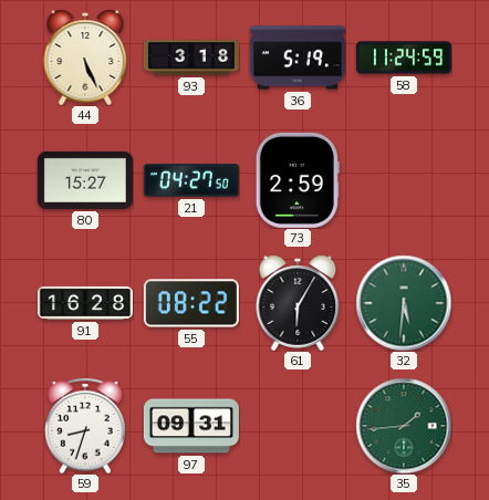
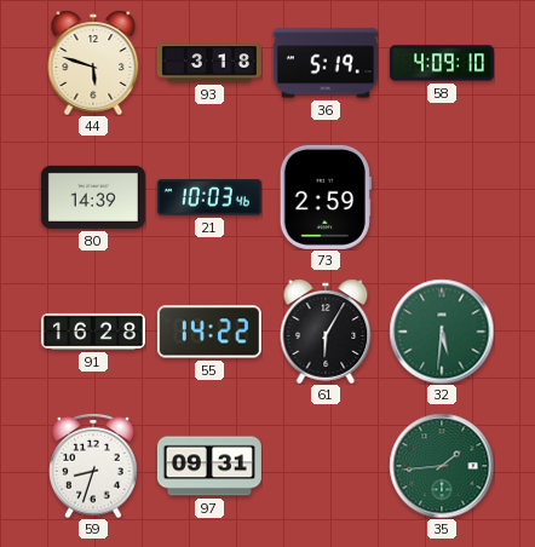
44: 5:26 -> 5:48 (93, 63)
58: 11:24 -> 4:09 (442, 63)
80: 15:27 -> 14:39 (93, 197)
21: 04:27 -> 10:03 (209, 197)
55: 08:22 -> 14:22 (209, 332)
